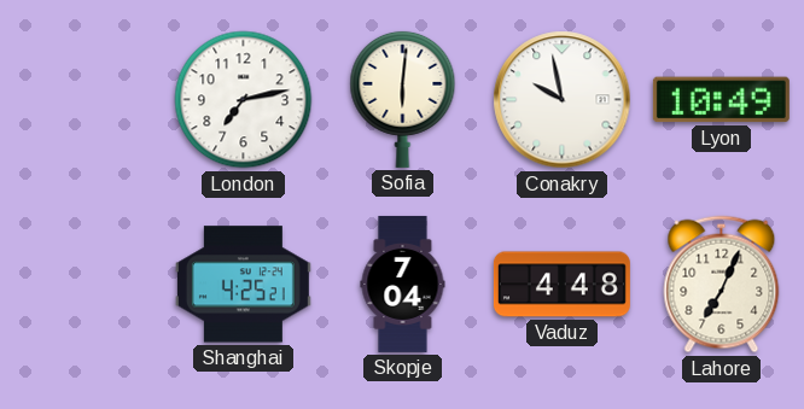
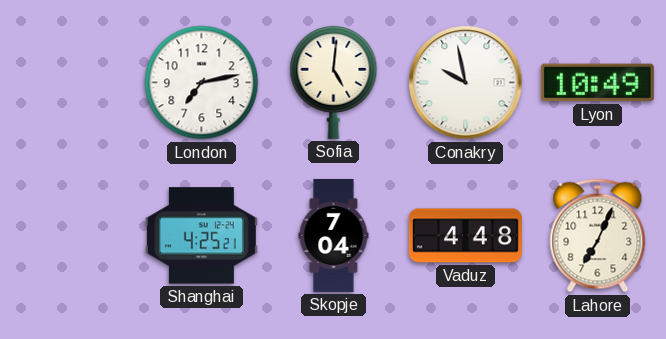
Sofia: 6:01 -> 5:01 (334, 82)
